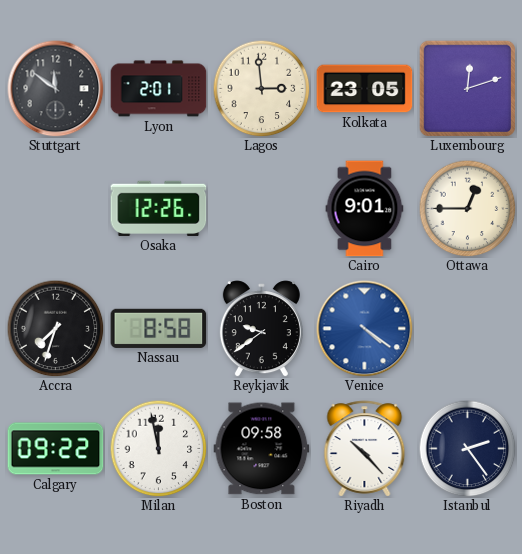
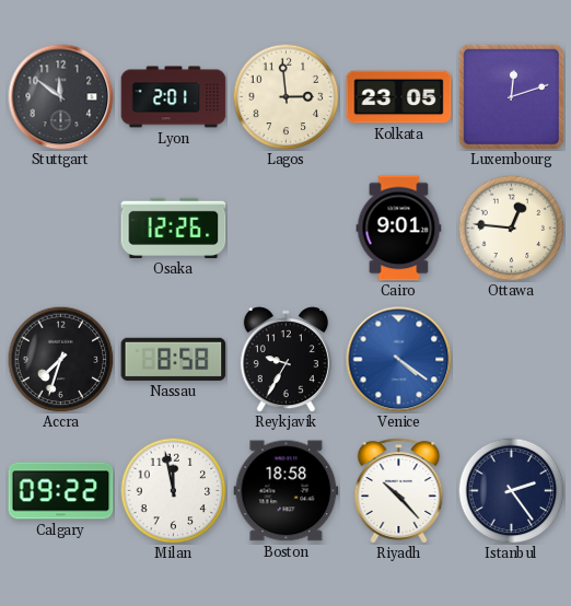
Ottawa: 12:45 -> 12:46 (511, 228)
Reykjavik: 9:39 -> 9:35 (285, 360)
Boston: 09:58 -> 18:58 (287, 491)
